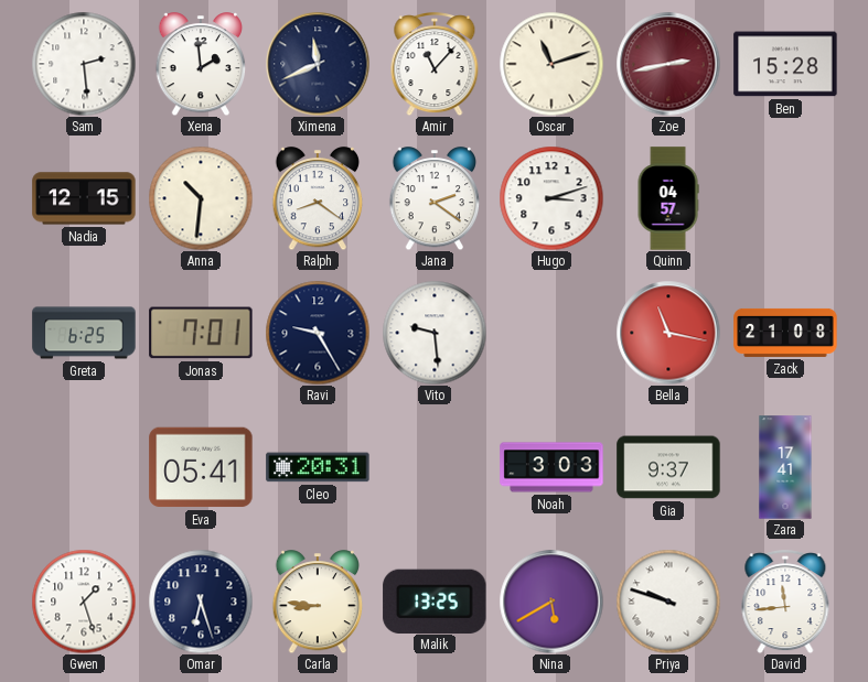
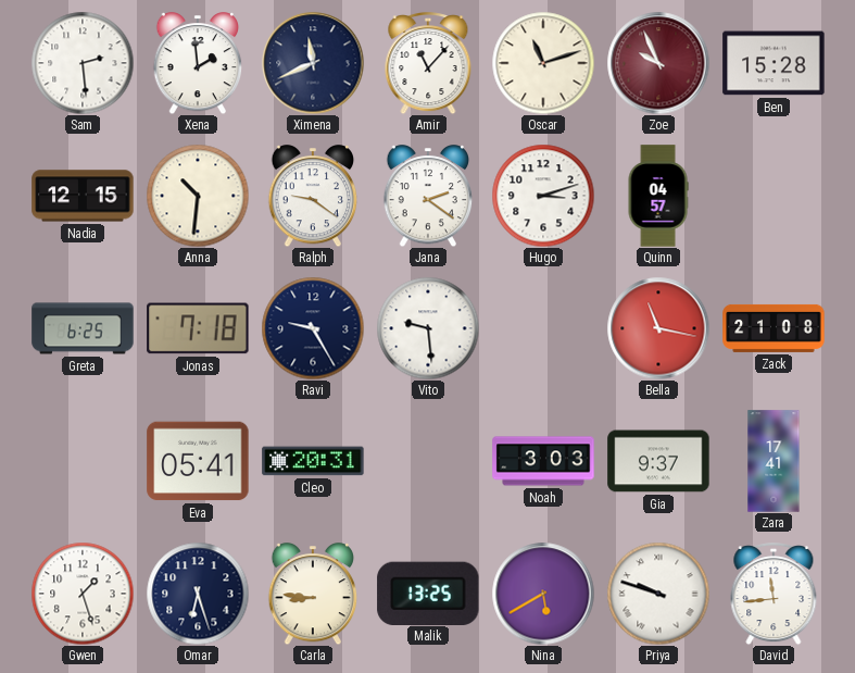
Zoe: 2:43 -> 9:56 (658, 63)
Ralph: 8:21 -> 9:21 (313, 196)
Jonas: 7:01 -> 7:18 (198, 328)
